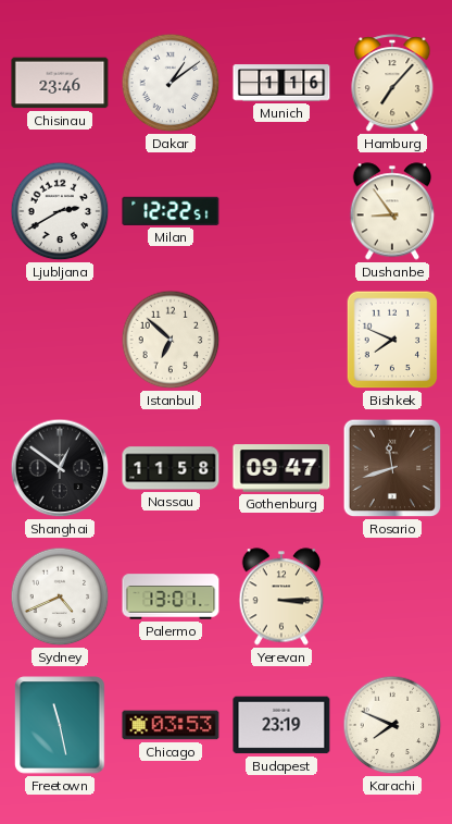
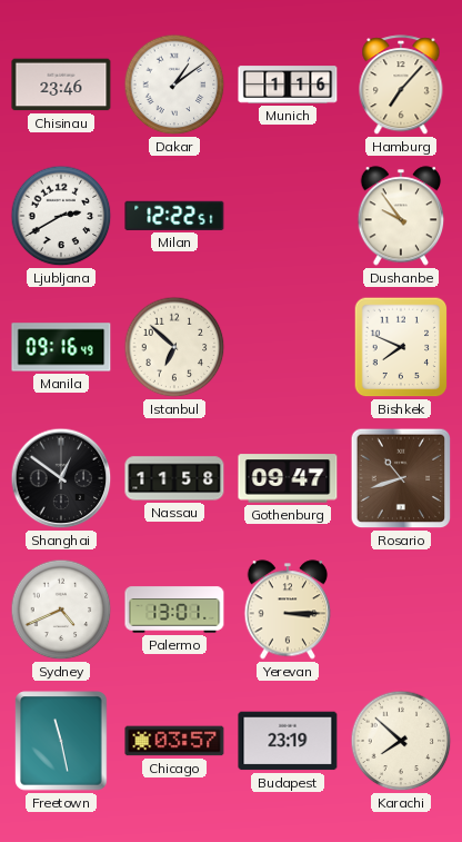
Dushanbe: 8:54 -> 9:54 (401, 216)
Manila: none -> 09:16 (61, 347)
Rosario: 11:42 -> 10:42 (401, 478)
Chicago: 03:53 -> 03:57 (174, 741)
Karachi: 7:49 -> 7:52 (401, 741)
